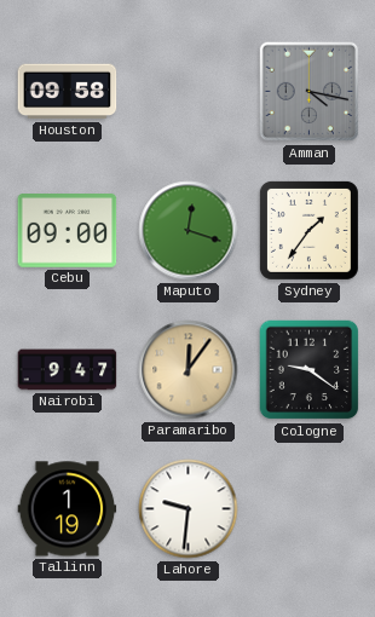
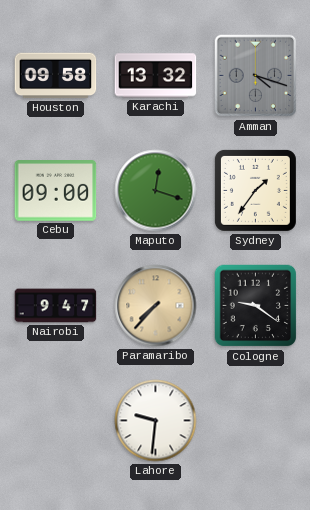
Karachi: none -> 13:32 (156, 76)
Amman: 4:17 -> 4:18 (256, 76)
Paramaribo: 12:06 -> 7:37 (156, 306)
Tallinn: 1:19 -> none (68, 509)
